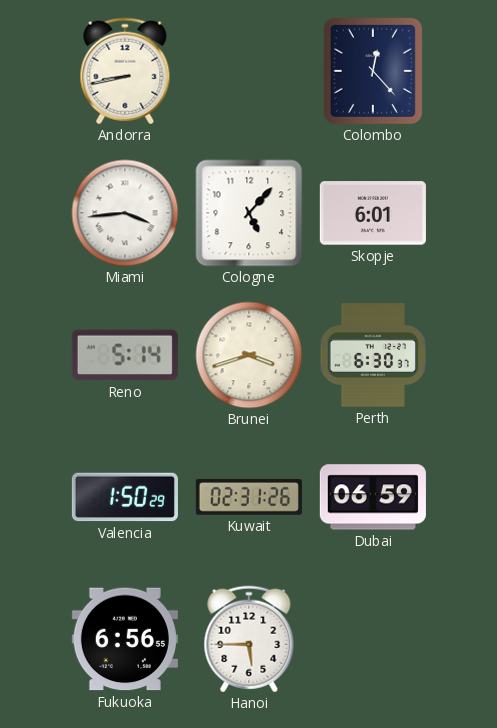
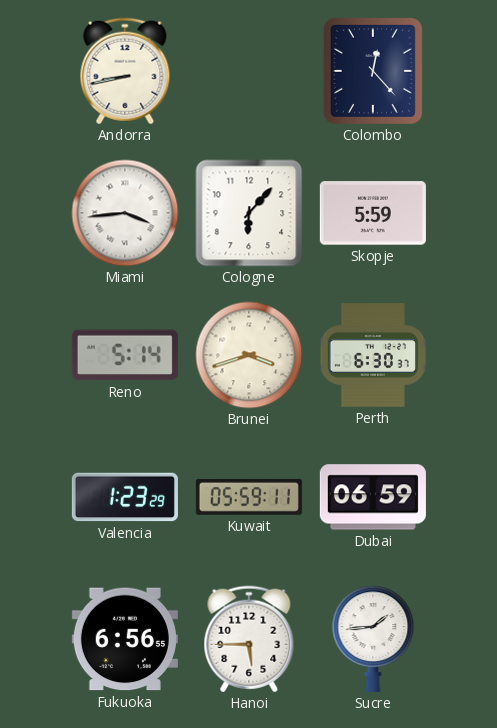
Cologne: 5:07 -> 6:07 (249, 213)
Skopje: 6:01 -> 5:59 (373, 213)
Valencia: 1:50 -> 1:23 (125, 497)
Kuwait: 02:31 -> 05:59 (249, 497)
Sucre: none -> 1:44 (373, 639)
